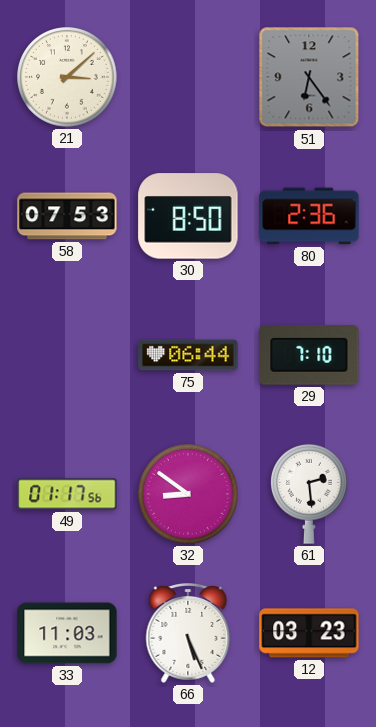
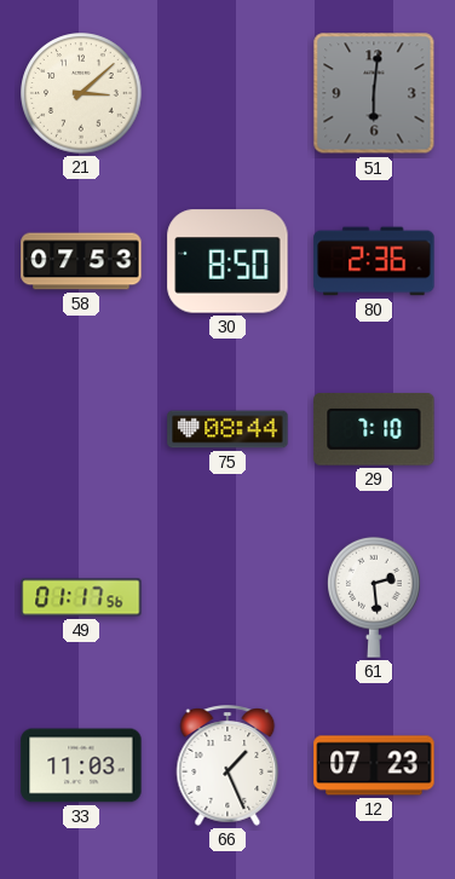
51: 6:24 -> 6:01 (374, 93)
75: 06:44 -> 08:44 (227, 429)
32: 8:51 -> none (188, 494)
66: 5:26 -> 1:26 (227, 767)
12: 03:23 -> 07:23 (374, 765)
